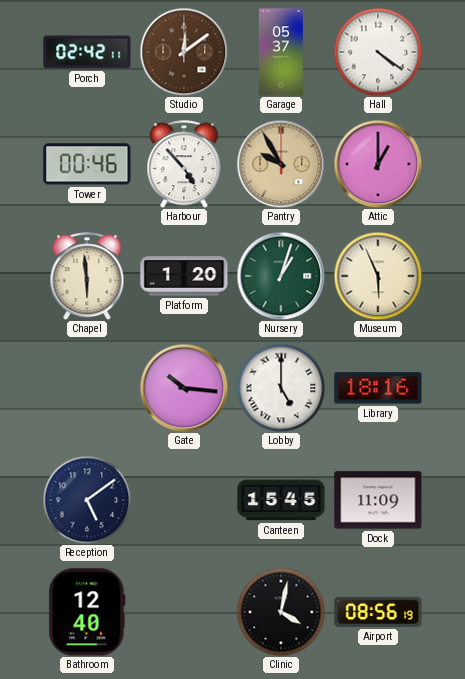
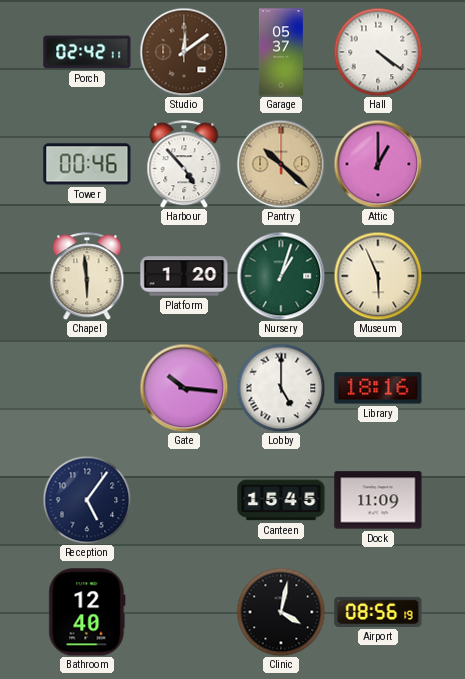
Pantry: 9:55 -> 10:22 (281, 164)
Reception: 5:09 -> 5:06 (87, 500)
